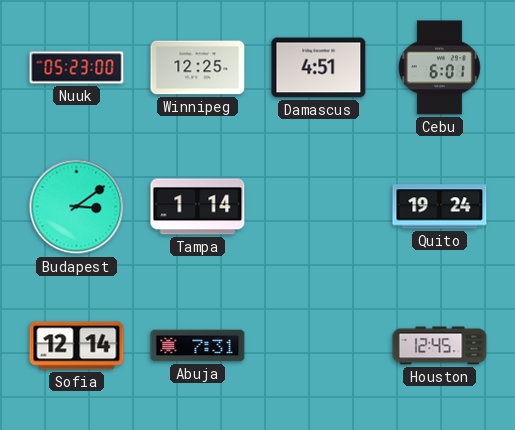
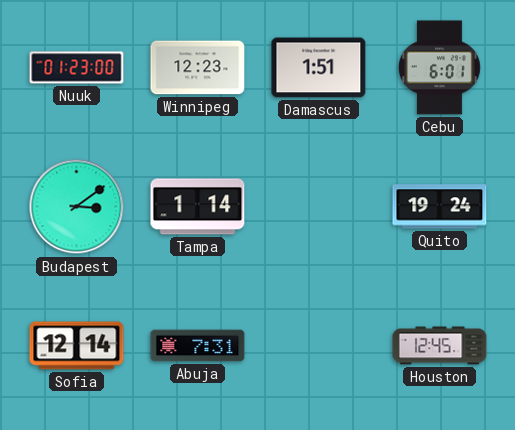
Nuuk: 05:23 -> 01:23 (77, 68)
Winnipeg: 12:25 -> 12:23 (198, 68)
Damascus: 4:51 -> 1:51 (319, 68)
